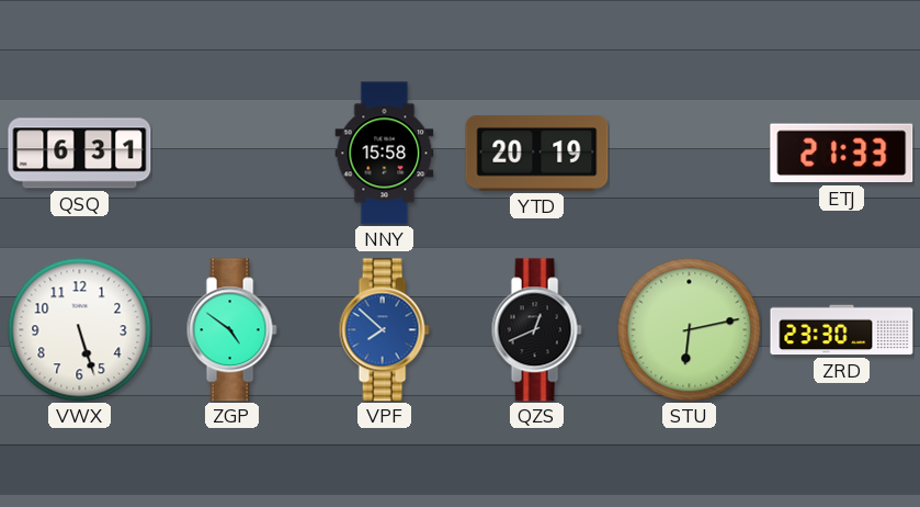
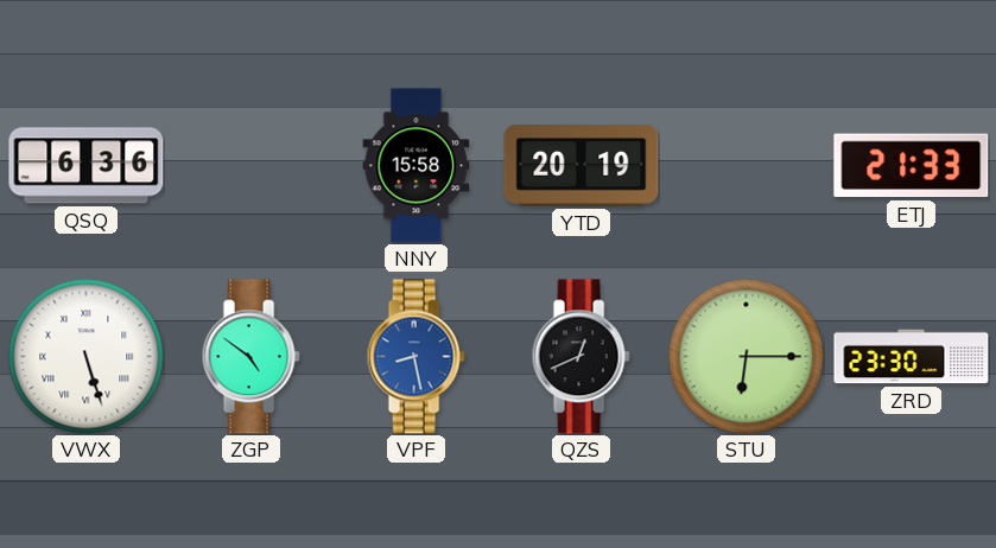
QSQ: 6:31 -> 6:36 (87, 166)
VWX numerals: Arabic -> Roman (87, 357)
VPF: 7:52 -> 8:28 (415, 357)
STU: 6:13 -> 6:15 (747, 357)
